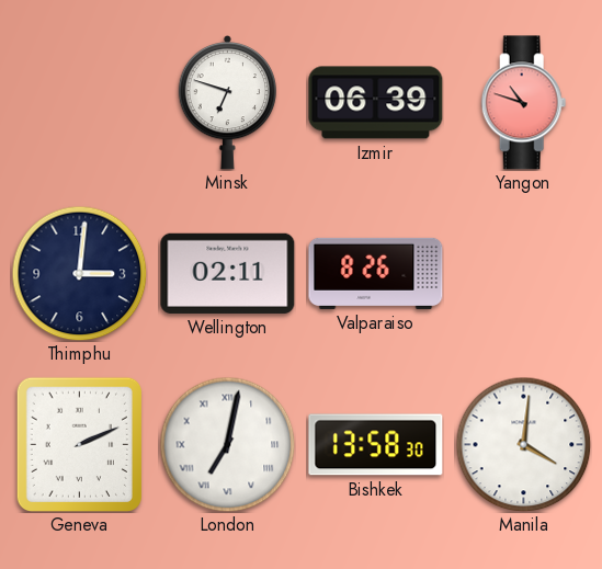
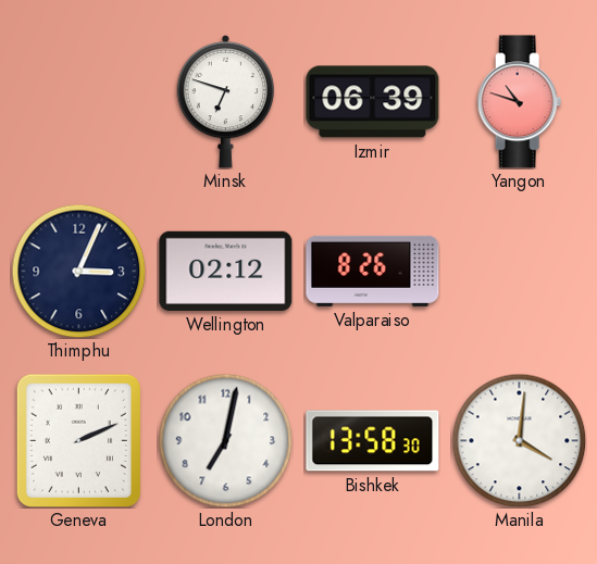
Thimphu: 3:01 -> 3:04 (78, 271)
Wellington: 02:11 -> 02:12 (226, 271)
London numerals: Roman -> Arabic (225, 440)
